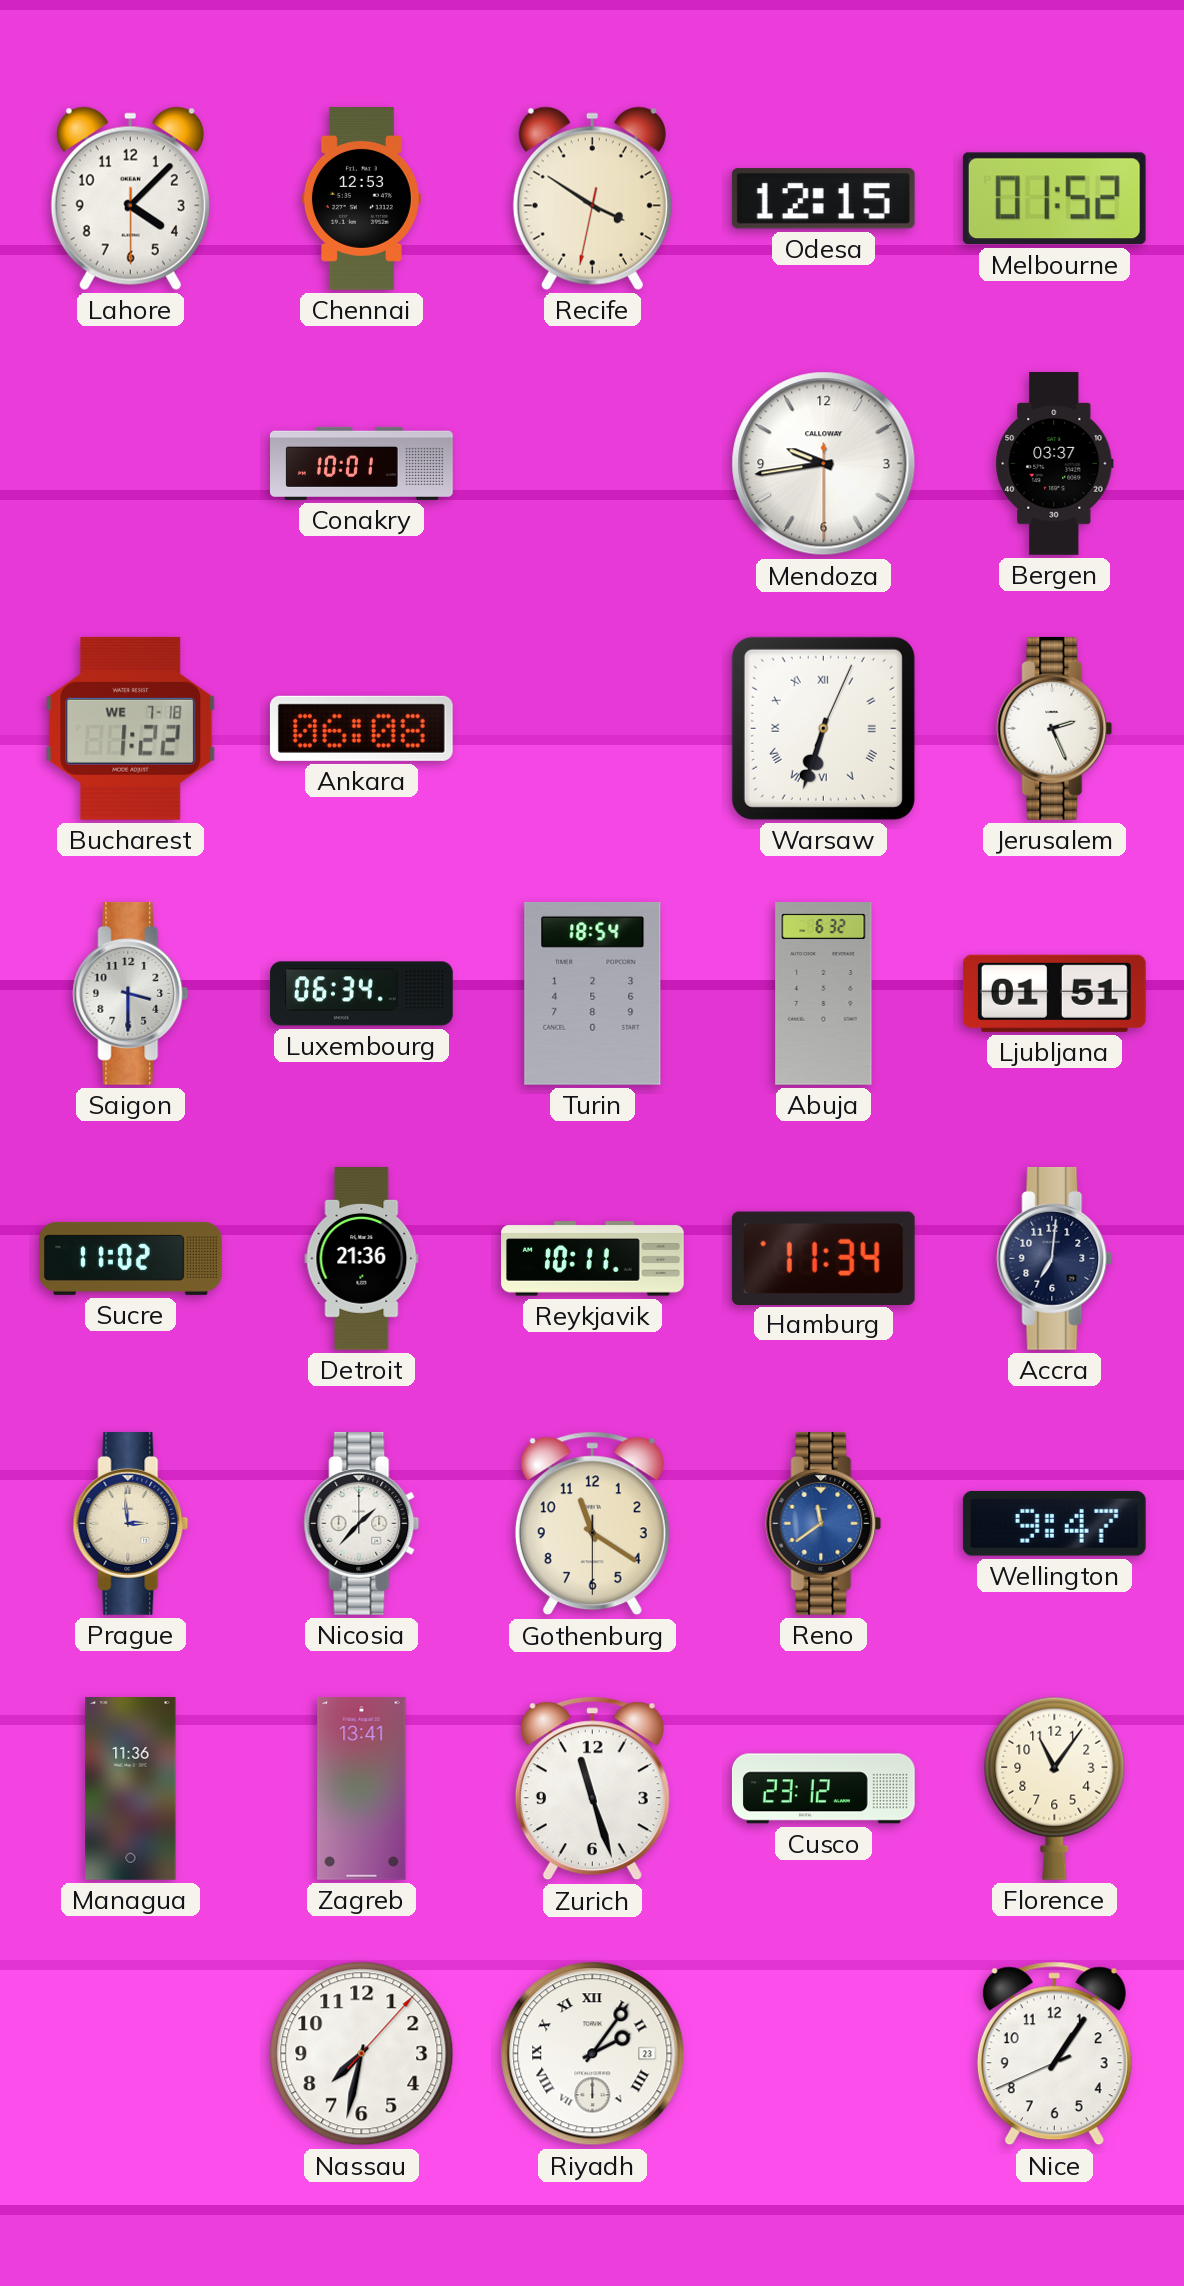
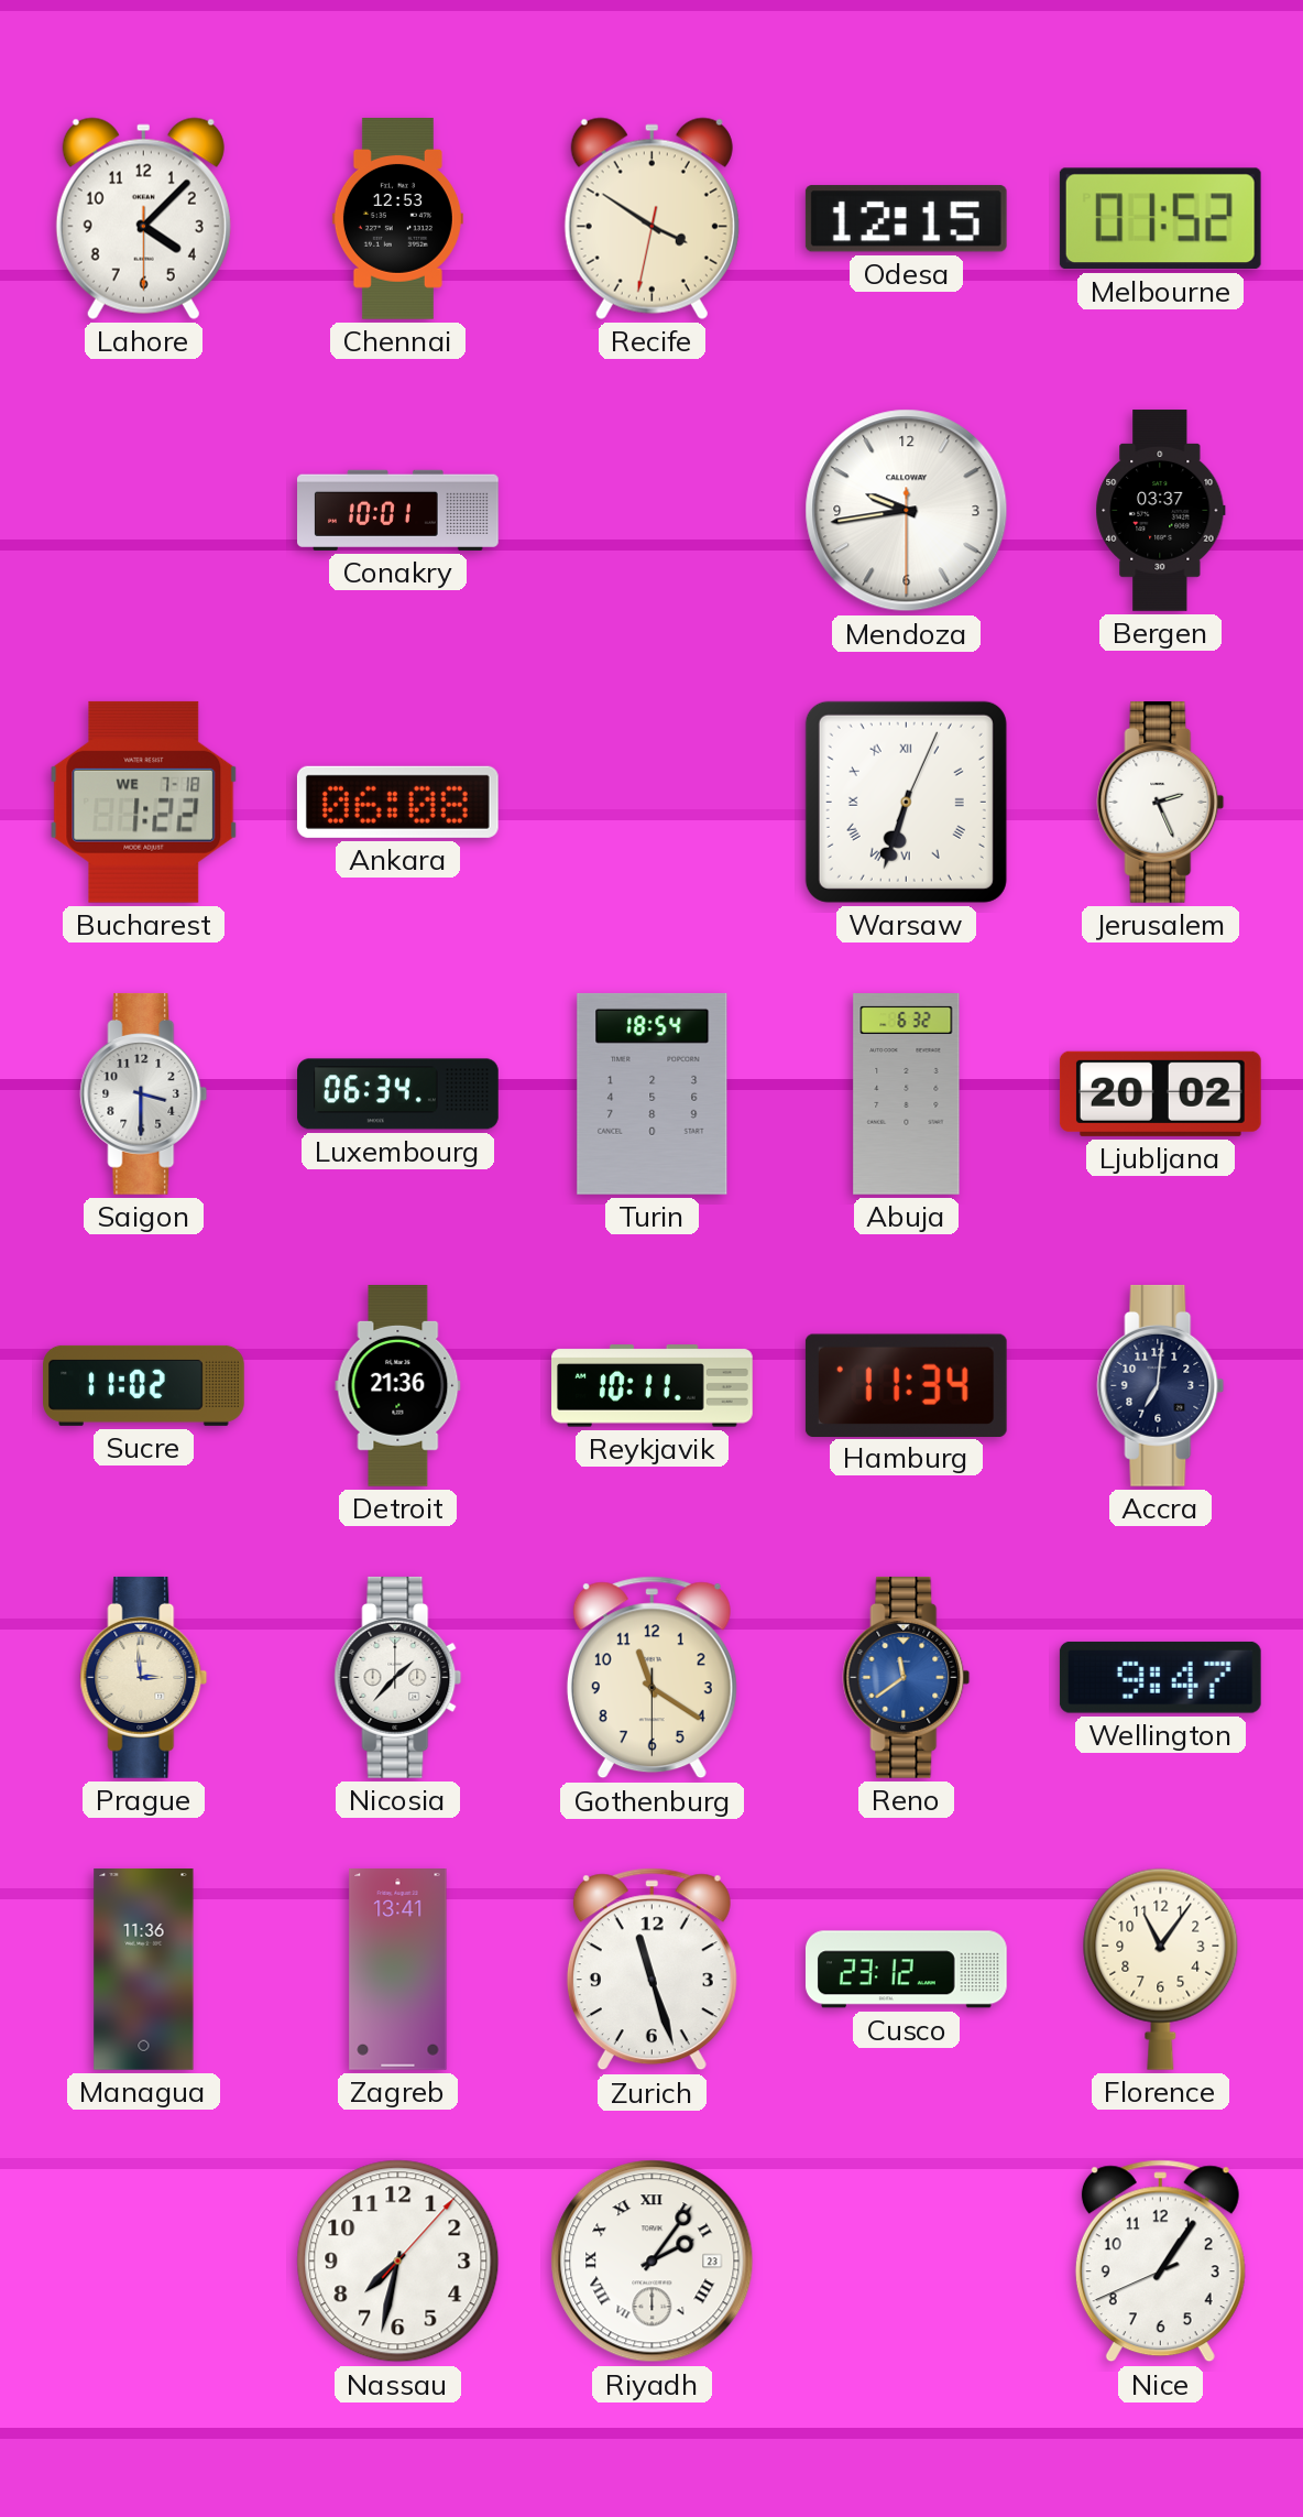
Ljubljana: 01:51 -> 20:02 (1160, 1093)
